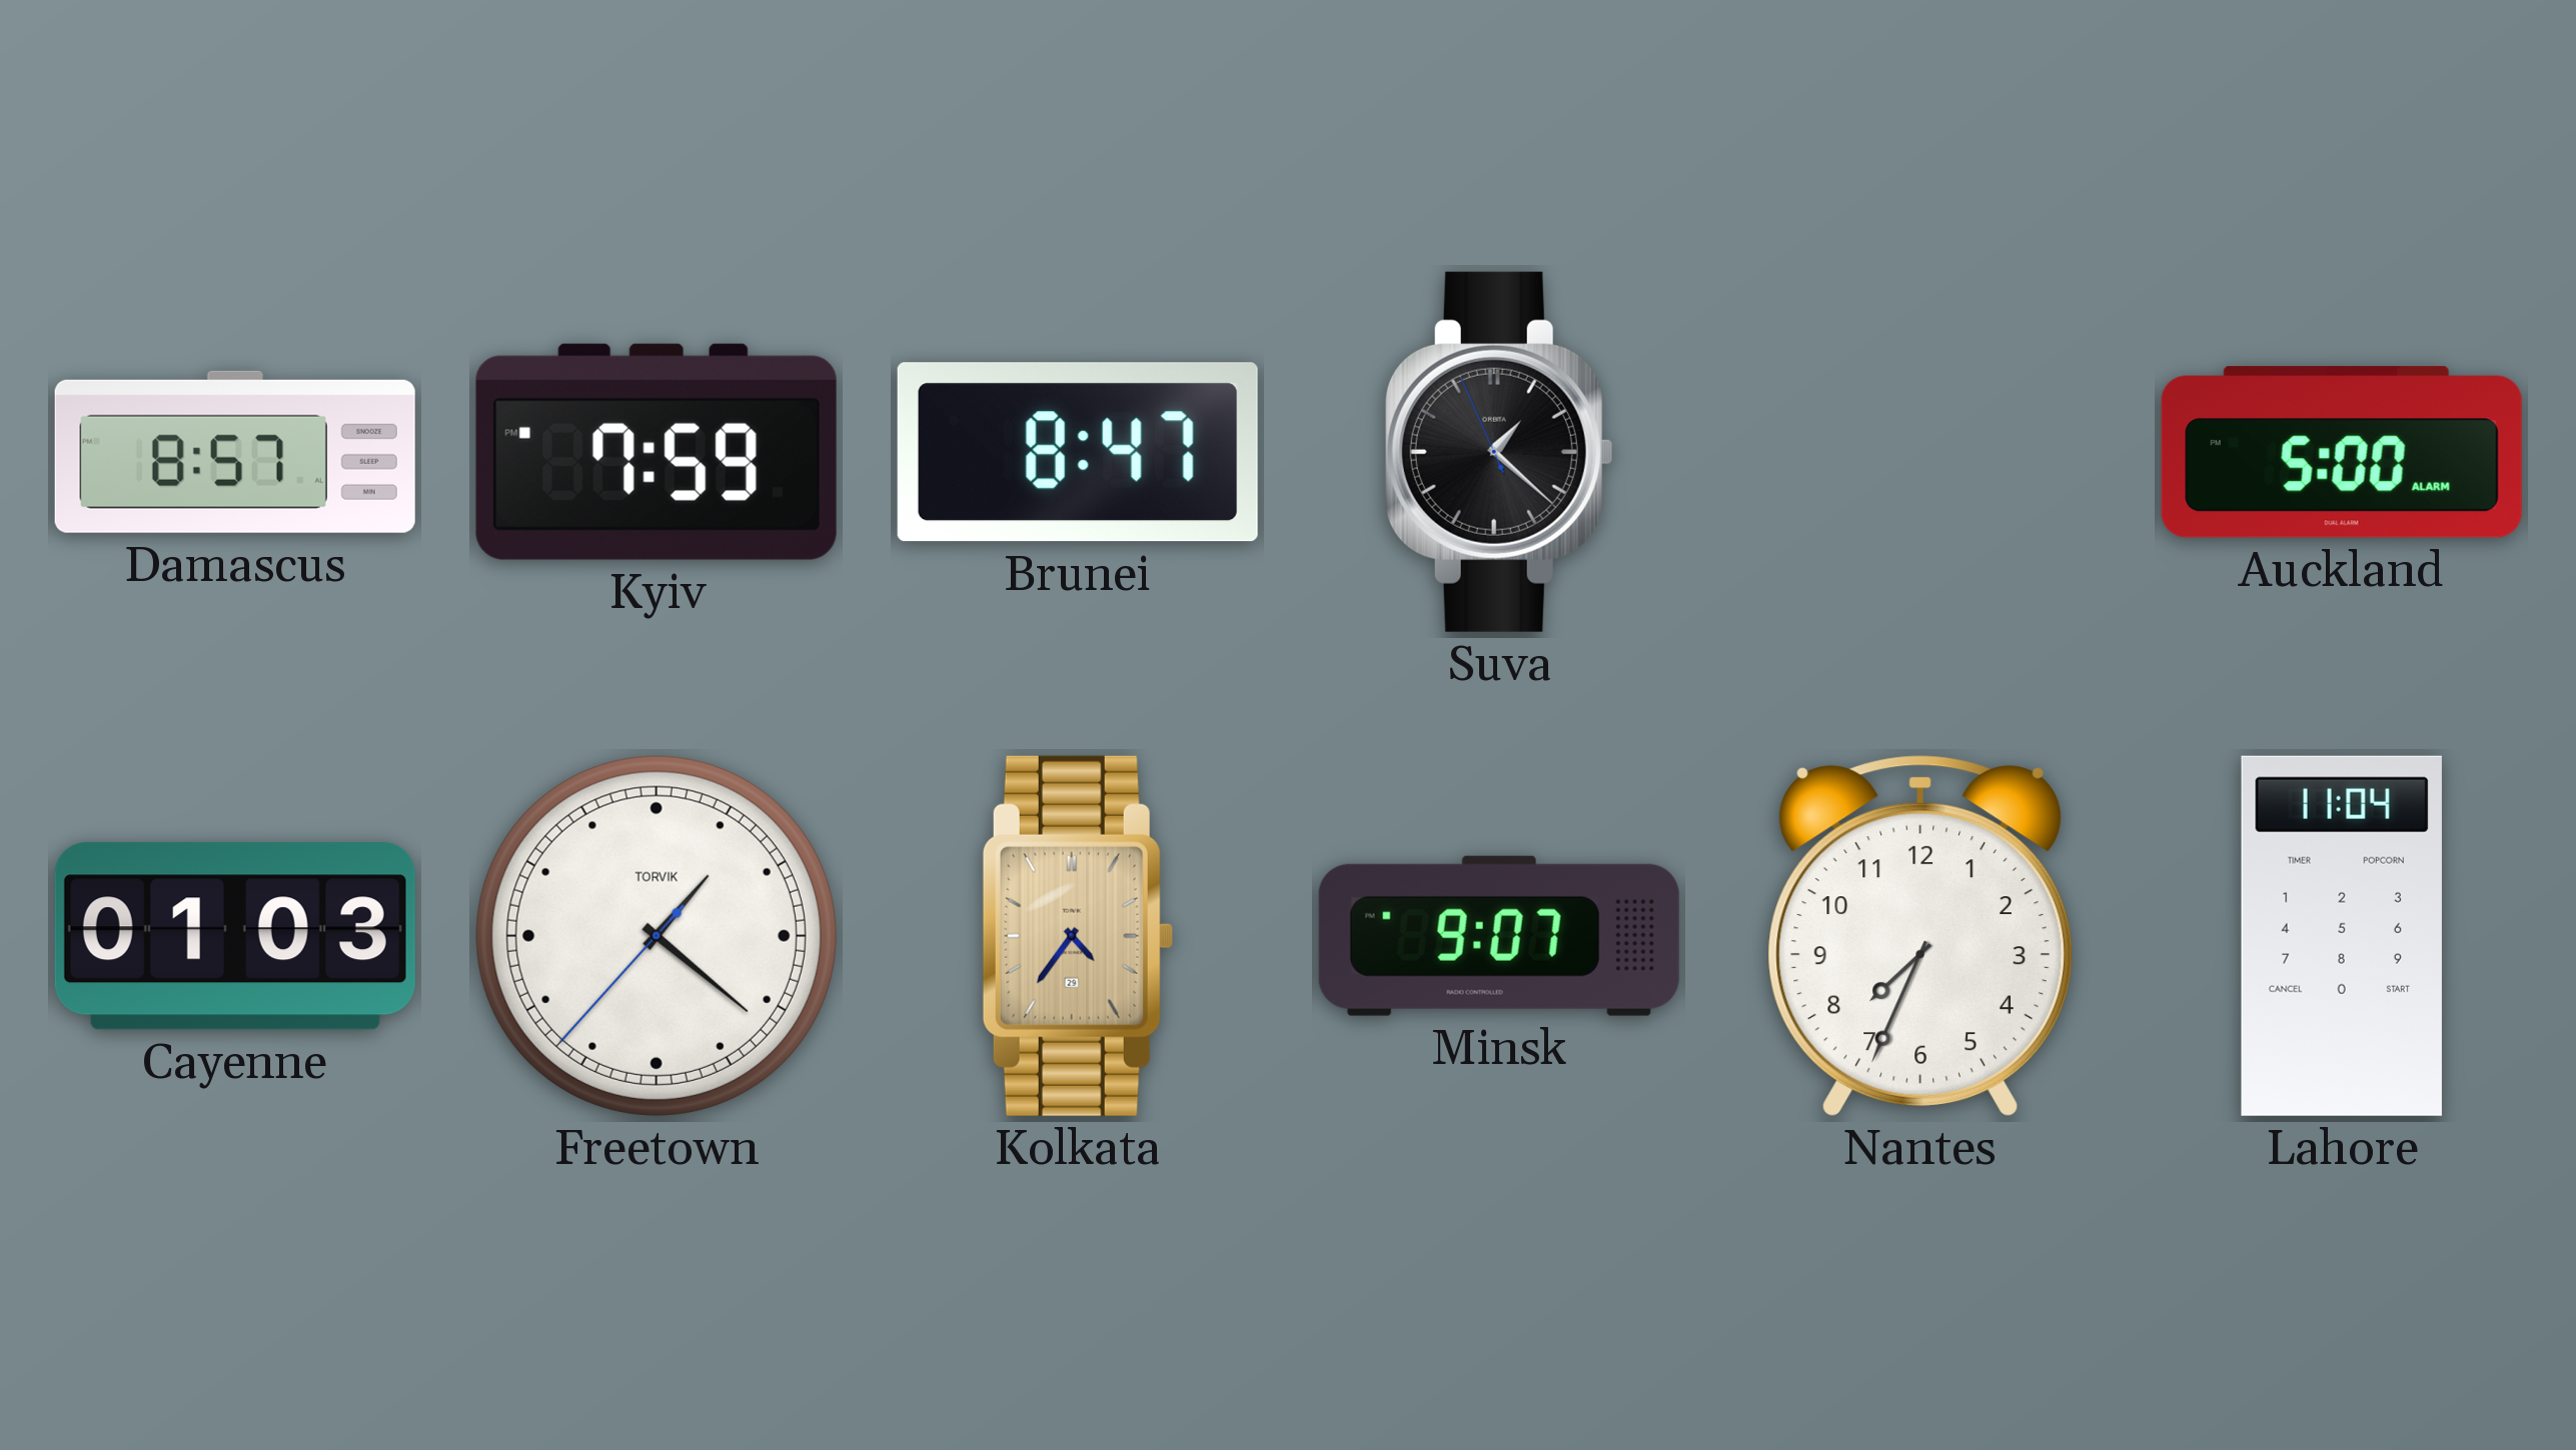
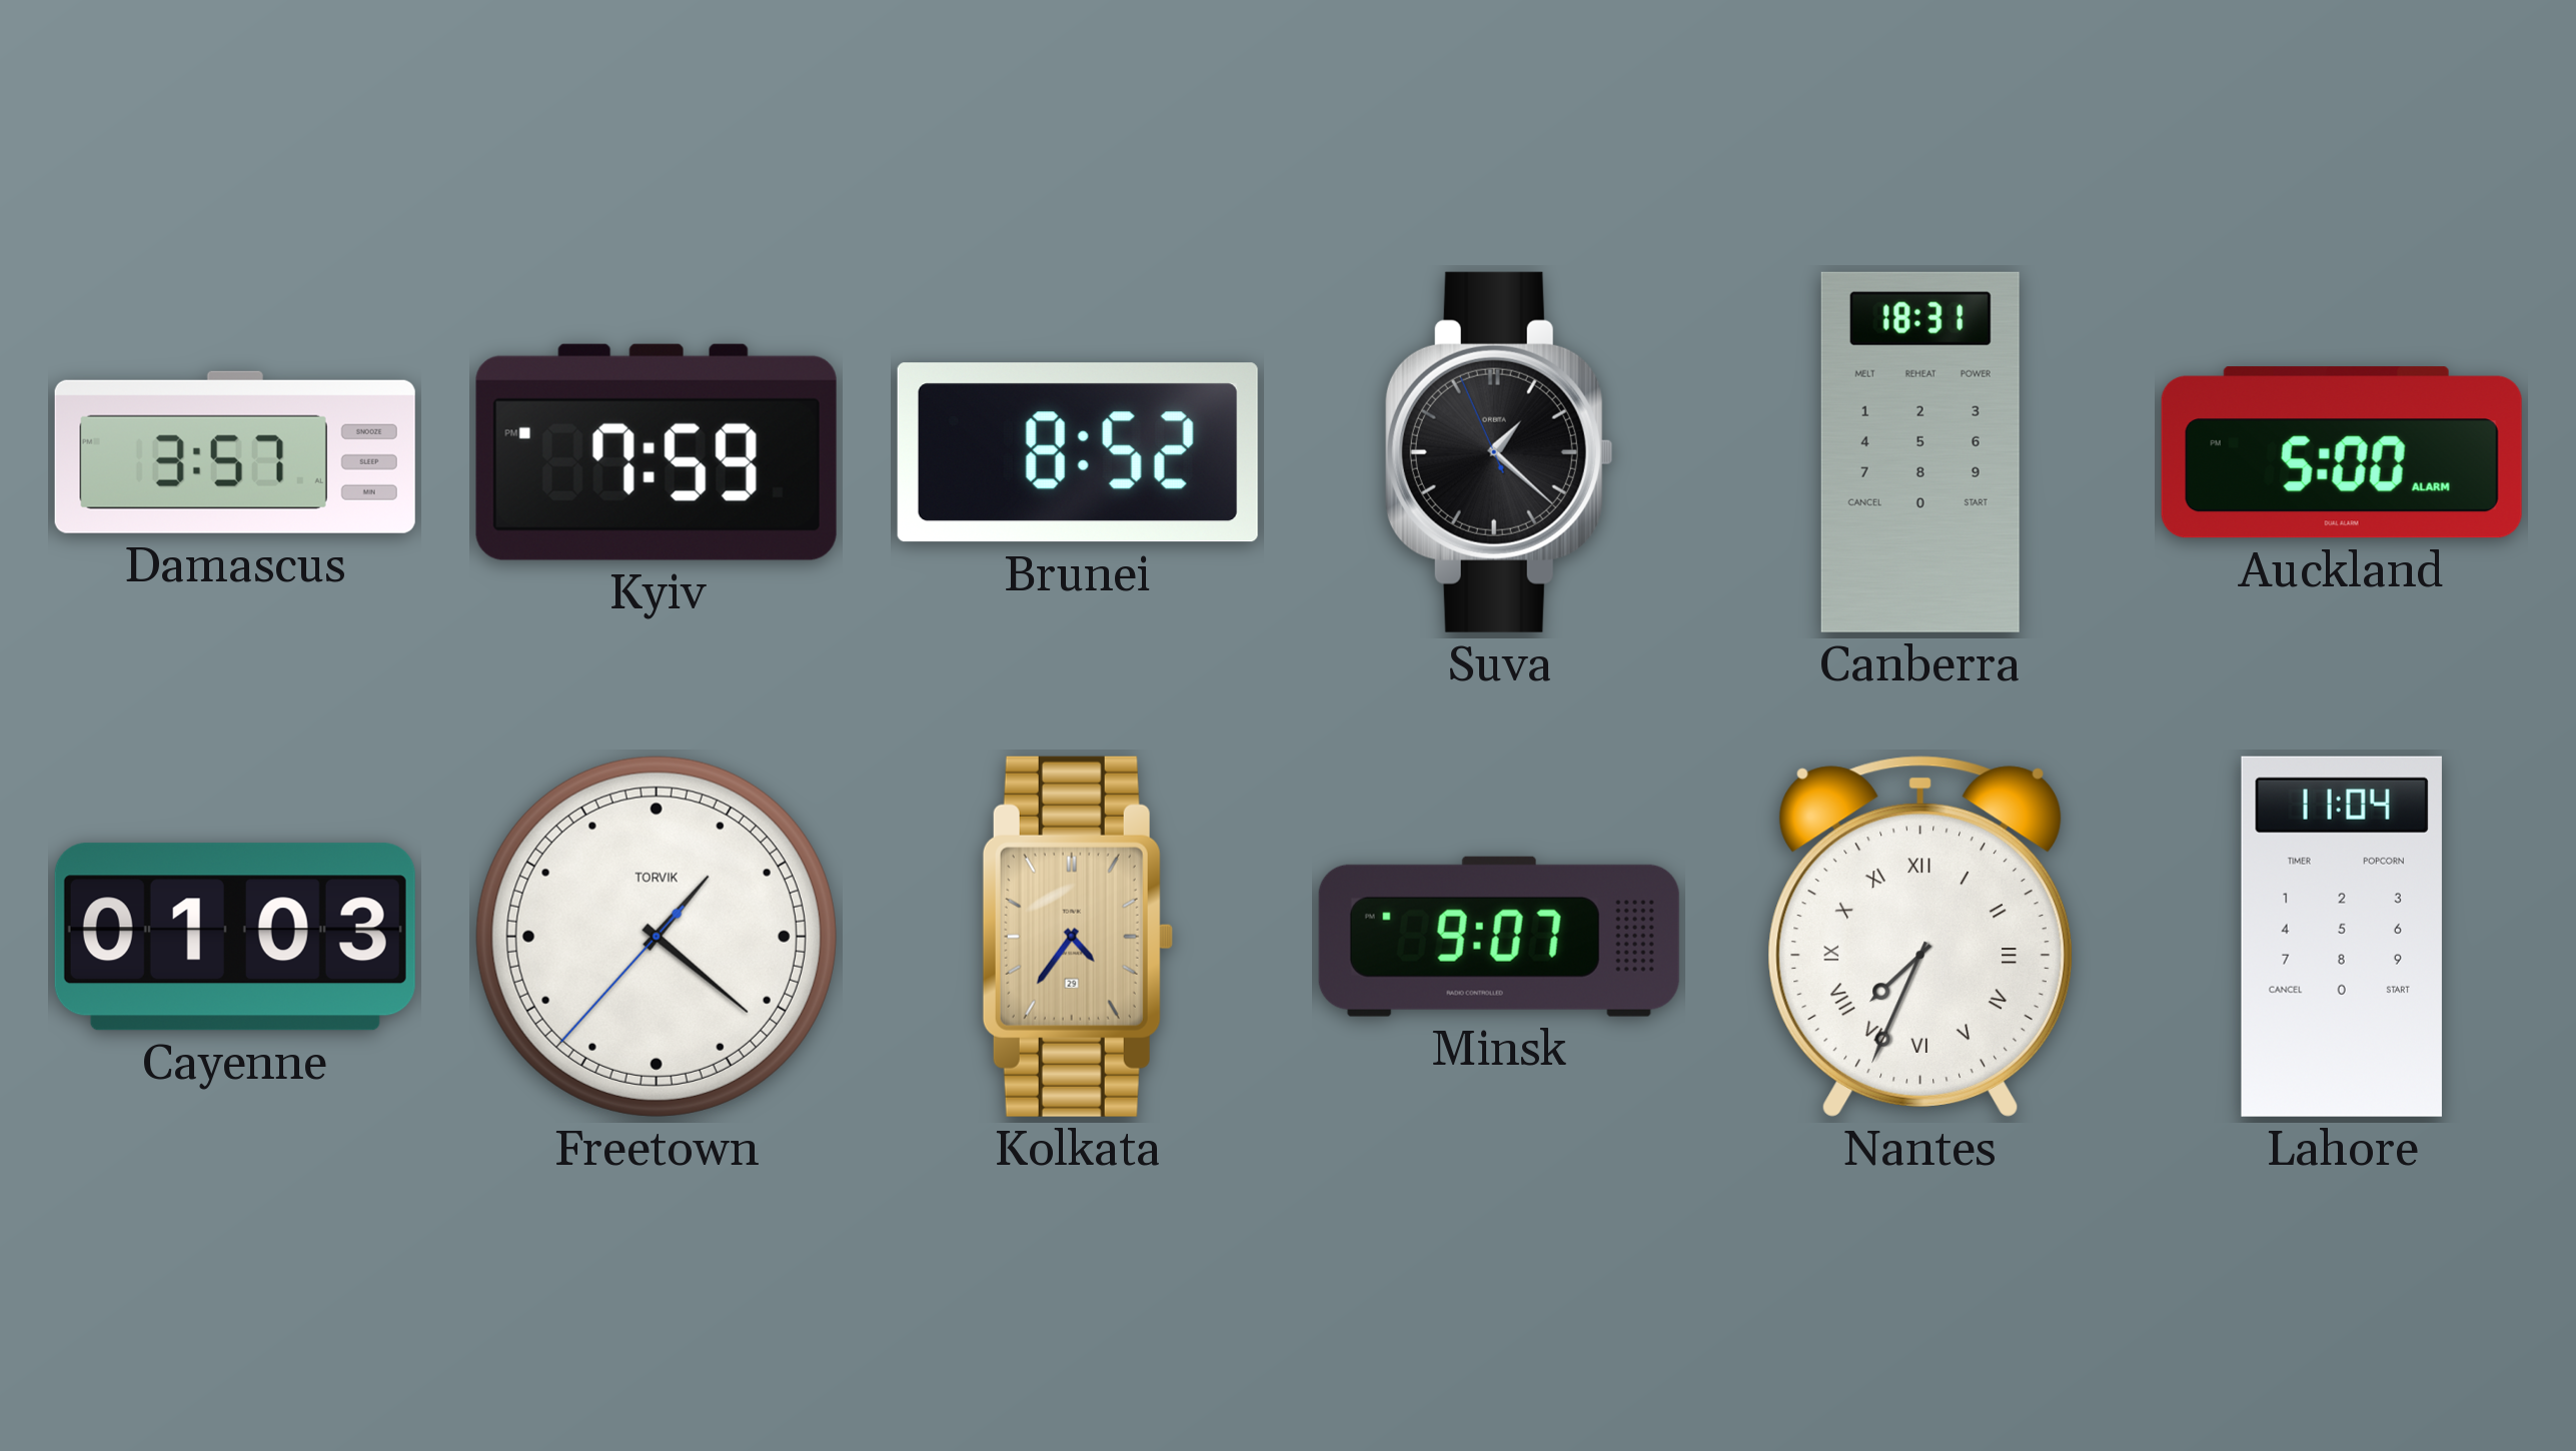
Damascus: 8:57 -> 3:57 (235, 452)
Brunei: 8:47 -> 8:52 (1078, 452)
Canberra: none -> 18:31 (1920, 452)
Nantes numerals: Arabic -> Roman (1920, 937)
